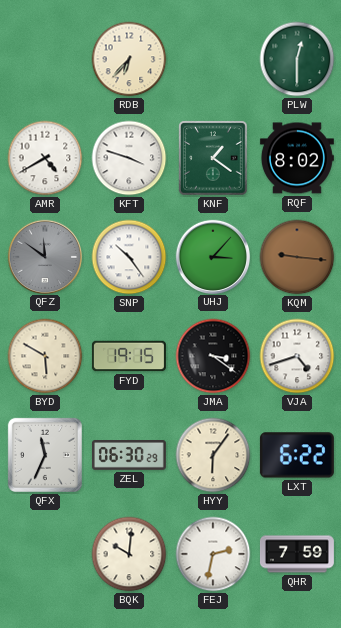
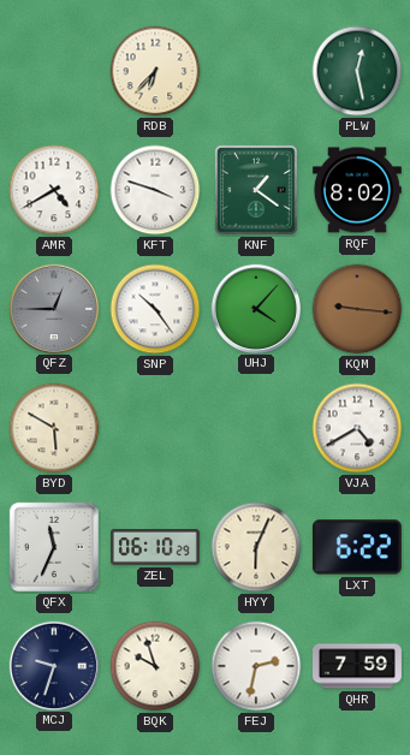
PLW: 12:30 -> 12:28 (357, 71)
QFZ: 11:51 -> 12:45 (53, 308)
UHJ: 3:07 -> 4:07 (255, 308)
FYD: 19:15 -> none (129, 356)
JMA: 3:21 -> none (213, 356)
VJA: 4:42 -> 4:40 (357, 428)
ZEL: 06:30 -> 06:10 (155, 548)
HYY: 6:06 -> 6:04 (256, 547)
MCJ: none -> 9:33 (53, 665)
BQK: 10:01 -> 9:57 (155, 666)
